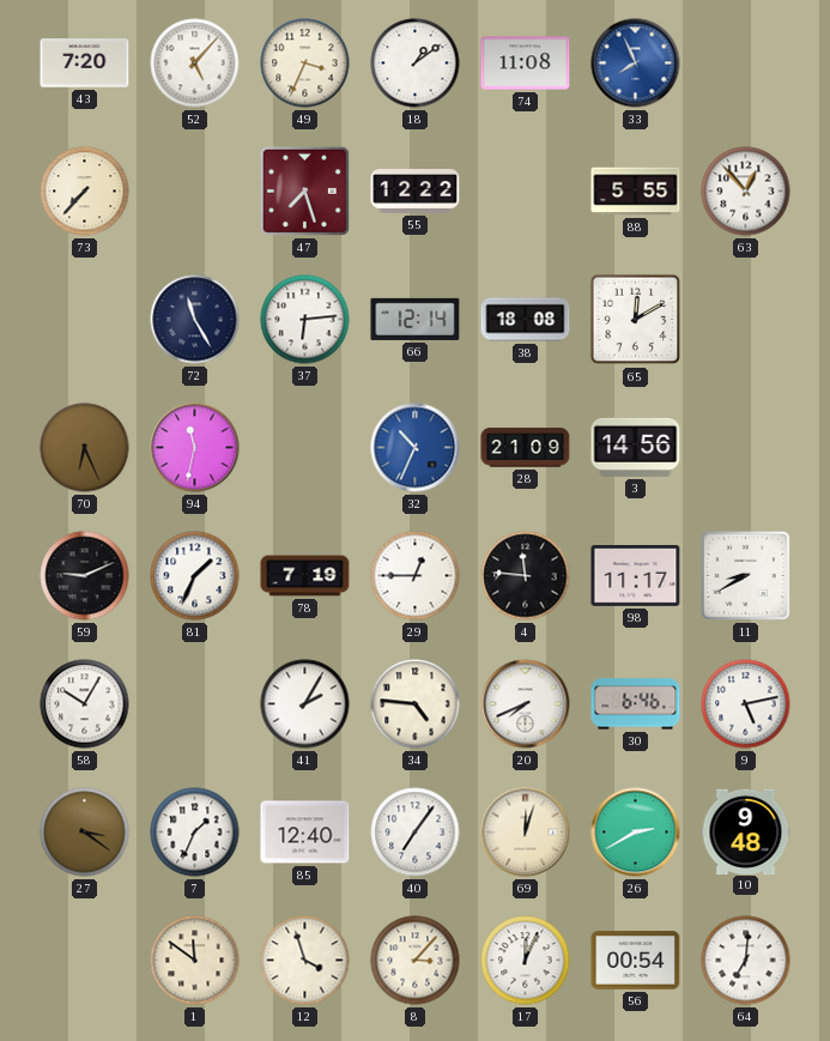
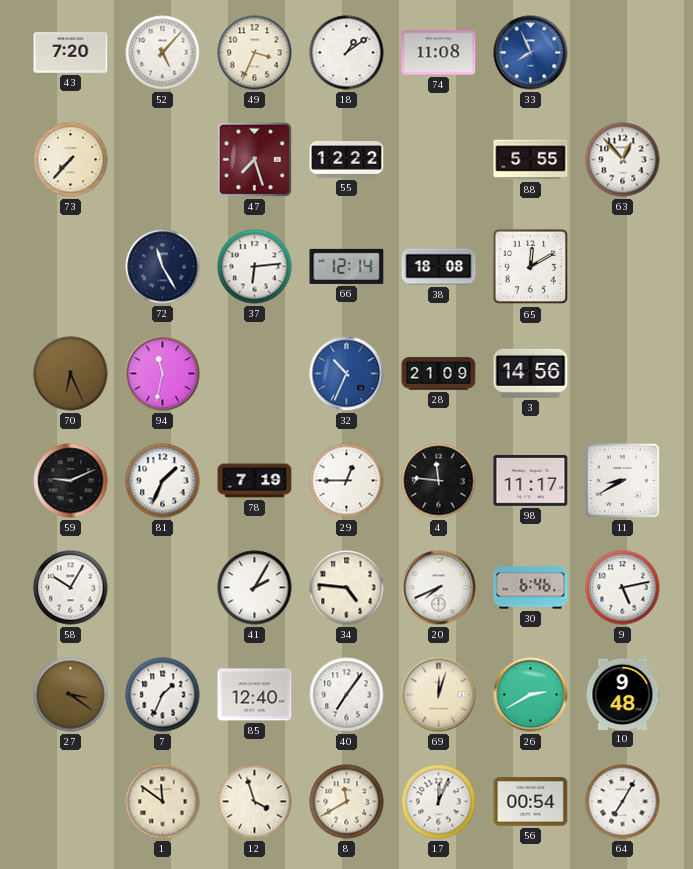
8: 3:07 -> 11:40 (347, 802)
64: 7:01 -> 7:05 (623, 802)
